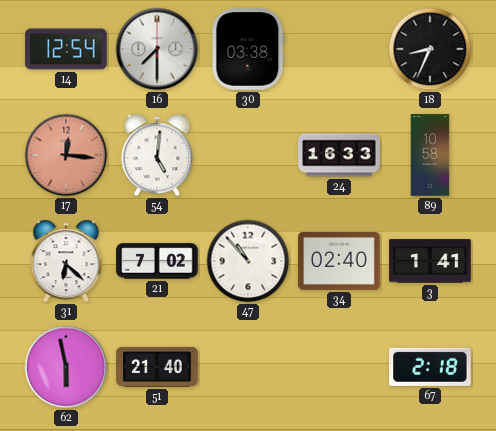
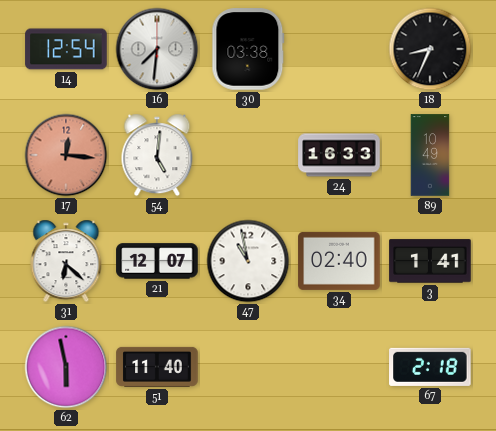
16: 7:30 -> 7:31 (157, 49)
89: 10:58 -> 10:49 (430, 155)
21: 7:02 -> 12:07 (157, 261)
47: 10:53 -> 10:58 (248, 261)
51: 21:40 -> 11:40 (157, 367)
